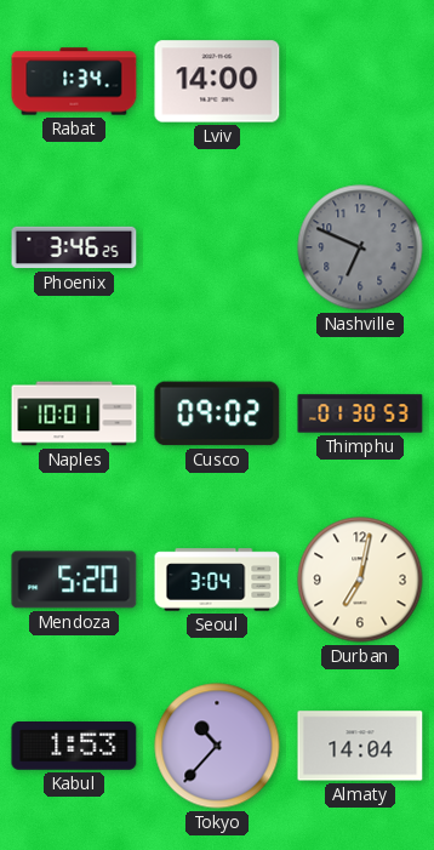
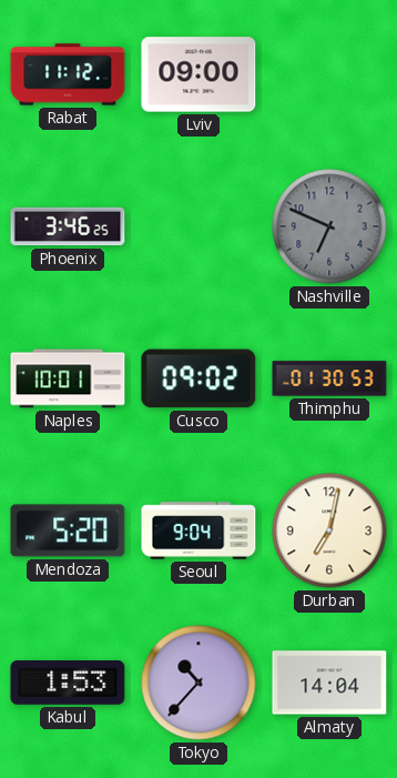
Rabat: 1:34 -> 11:12 (68, 74)
Lviv: 14:00 -> 09:00 (198, 74)
Seoul: 3:04 -> 9:04 (198, 531)
